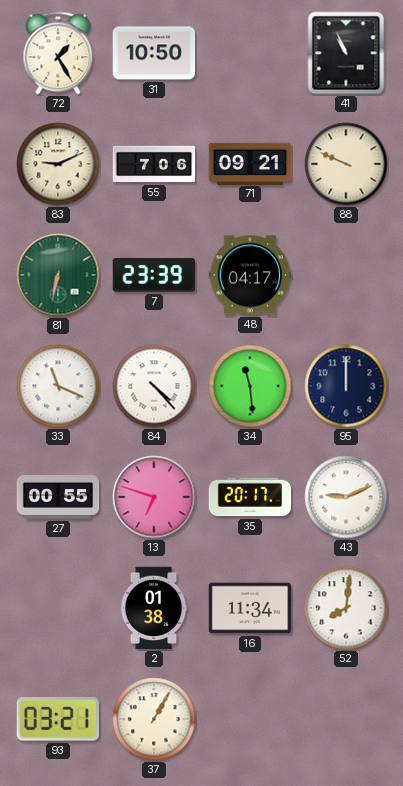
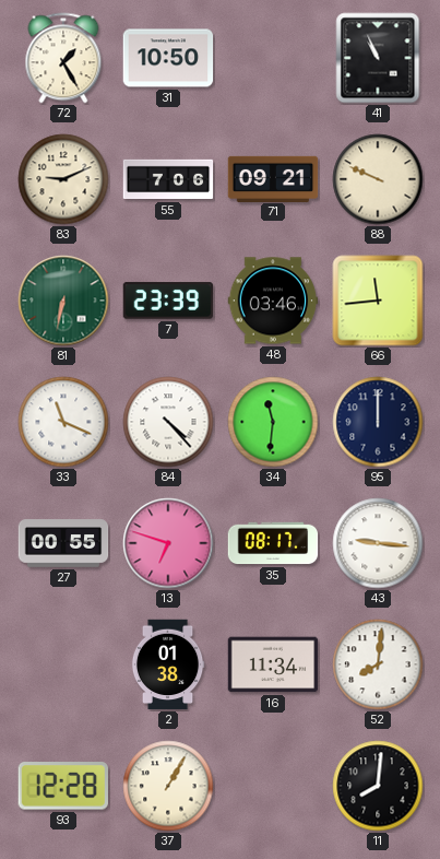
48: 04:17 -> 03:46 (273, 301)
66: none -> 11:44 (378, 301)
34: 11:29 -> 11:31 (273, 422)
35: 20:17 -> 08:17 (273, 543)
43: 9:11 -> 9:16 (378, 543)
93: 03:21 -> 12:28 (63, 786)
11: none -> 8:01 (378, 786)
